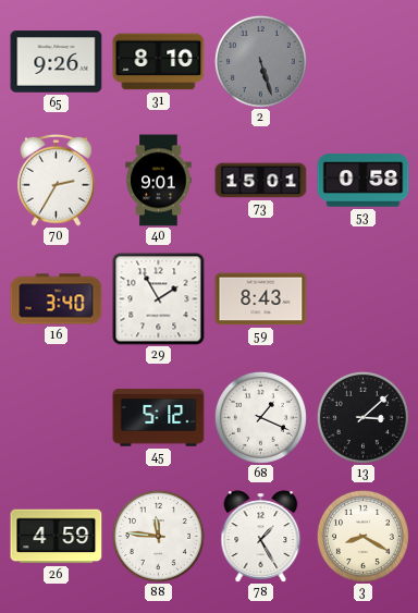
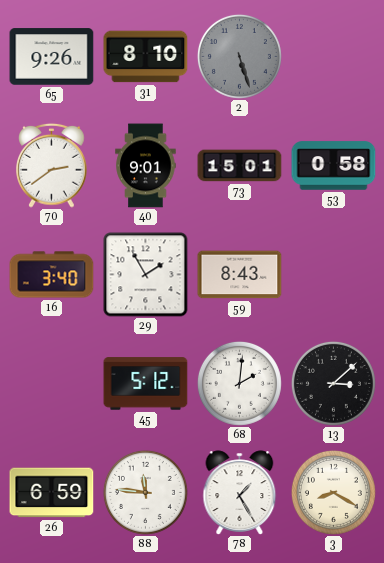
70: 2:35 -> 2:39 (52, 165)
68: 1:19 -> 2:01 (239, 383)
26: 4:59 -> 6:59 (52, 493)
